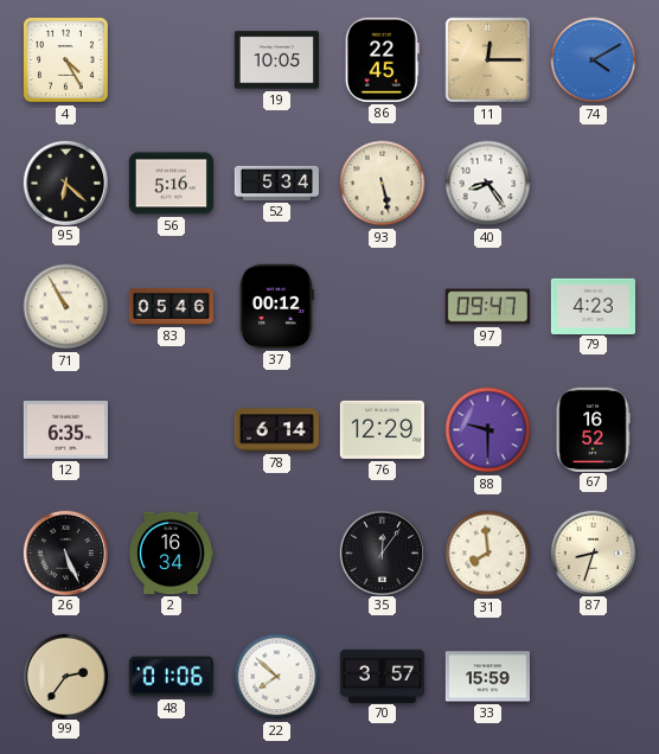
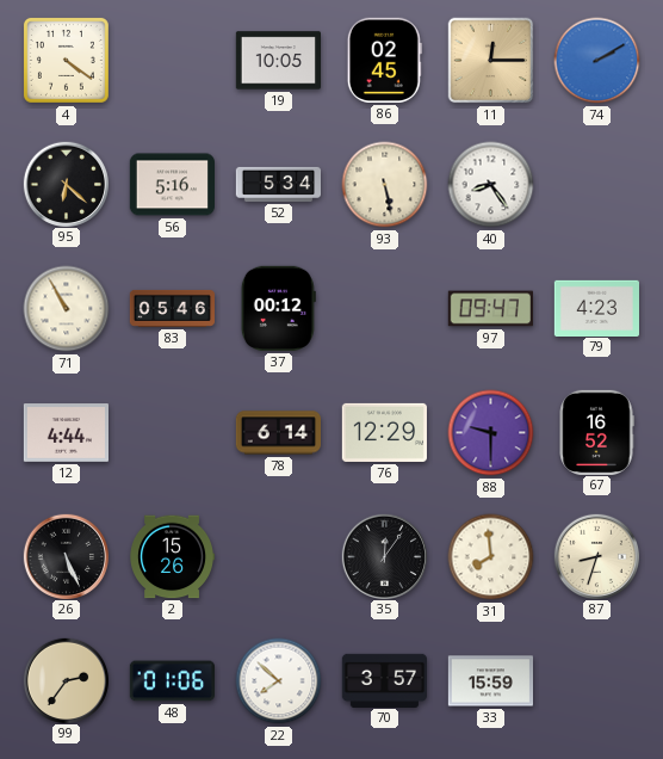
4: 4:25 -> 4:21 (66, 60)
86: 22:45 -> 02:45 (384, 60)
74: 4:10 -> 2:10 (597, 61)
12: 6:35 -> 4:44 (66, 433)
2: 16:34 -> 15:26 (172, 557)
